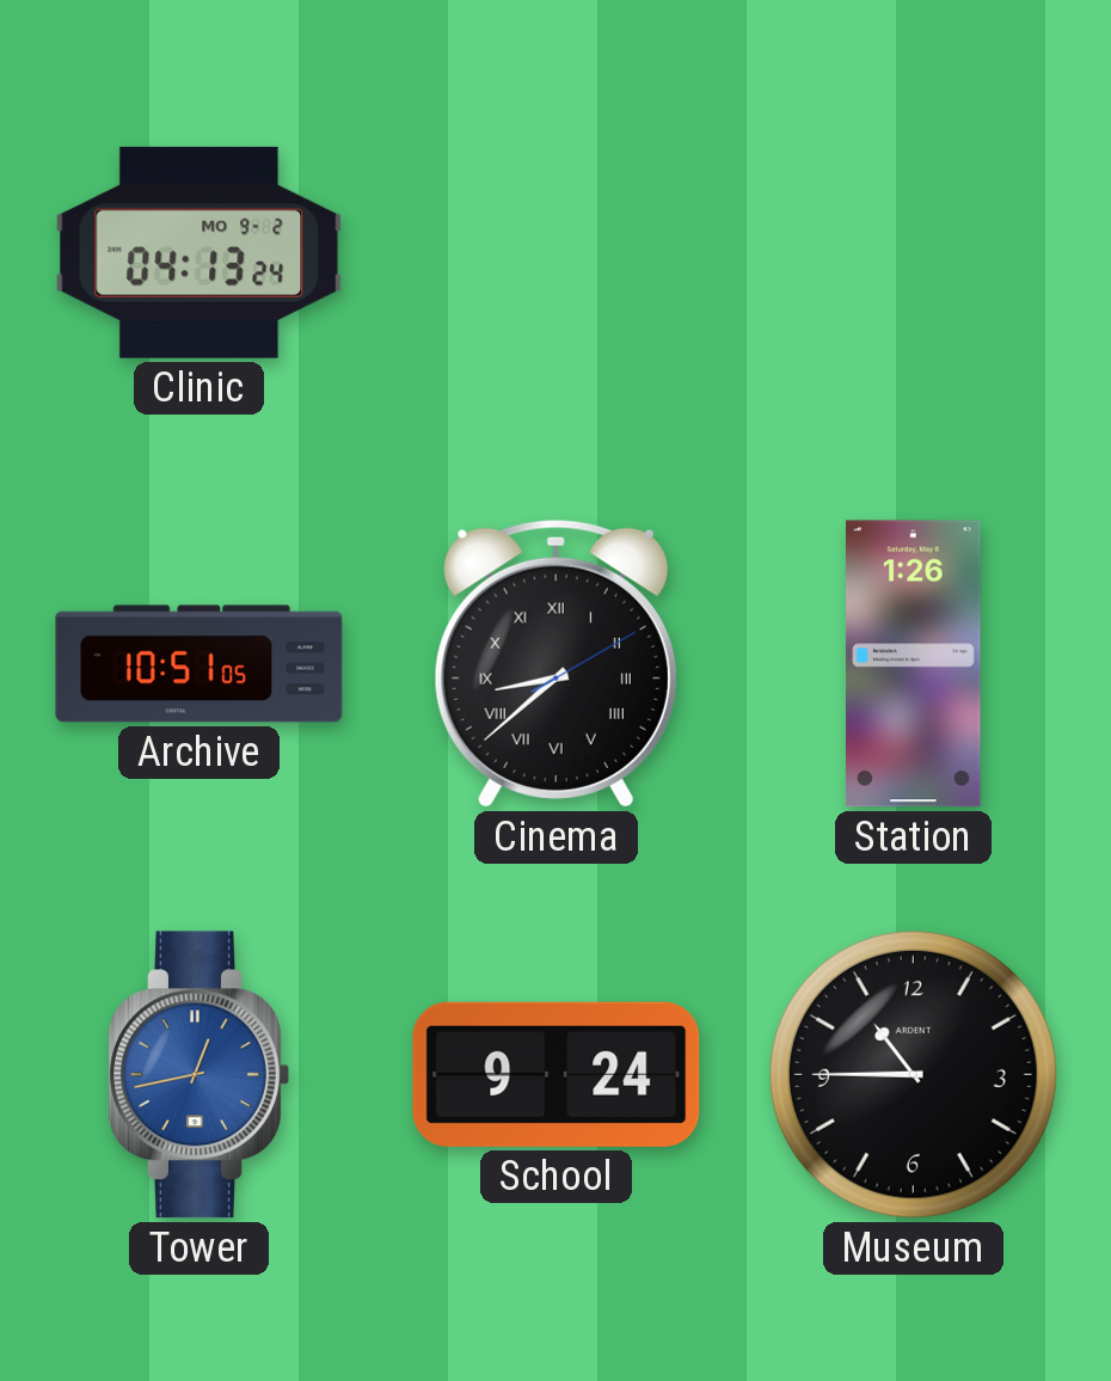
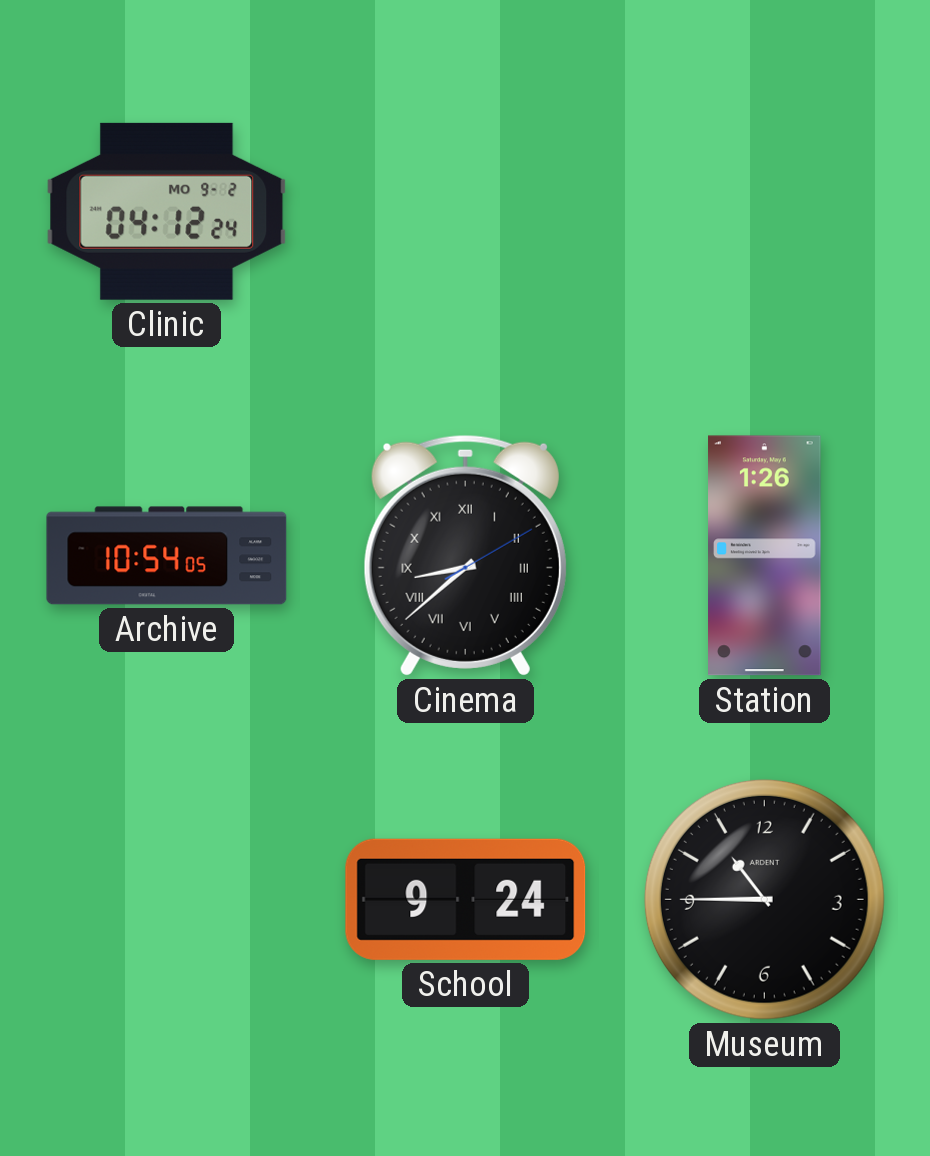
Clinic: 04:13 -> 04:12 (167, 211)
Archive: 10:51 -> 10:54 (167, 556)
Tower: 12:43 -> none (198, 1075)
